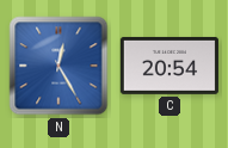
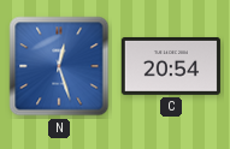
N: 12:25 -> 12:27 (59, 66)
